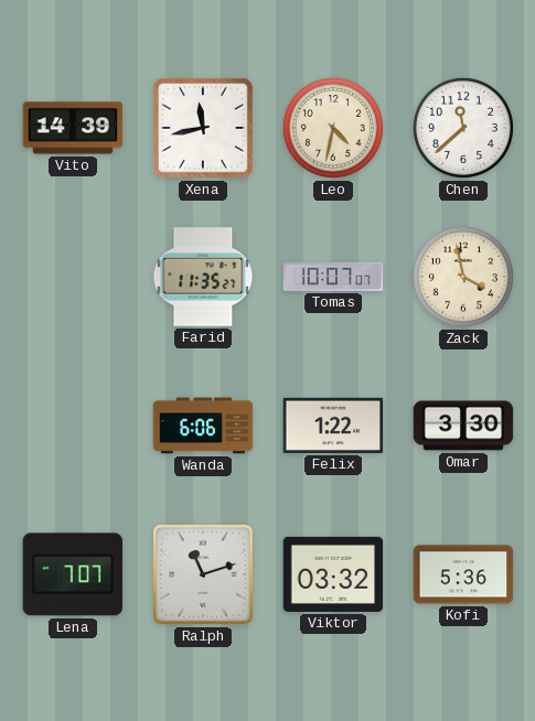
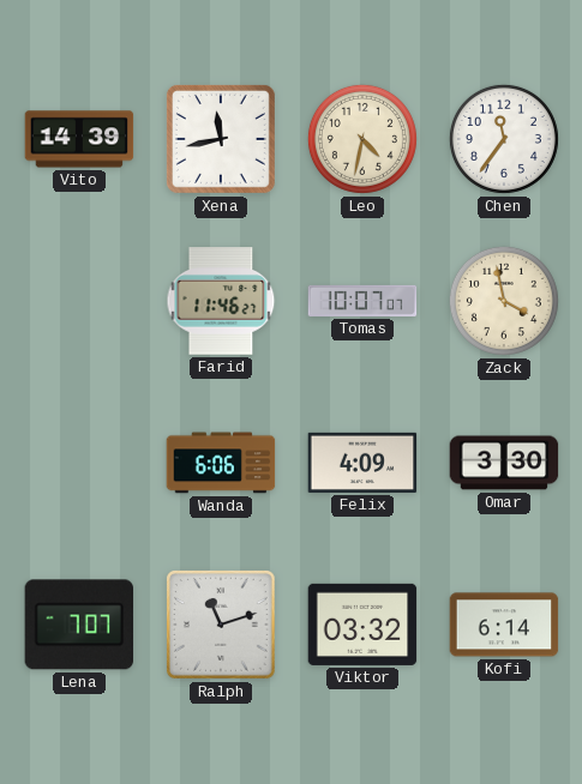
Chen: 11:38 -> 11:36 (504, 139)
Farid: 11:35 -> 11:46 (221, 301)
Felix: 1:22 -> 4:09 (362, 463)
Kofi: 5:36 -> 6:14 (504, 625)
